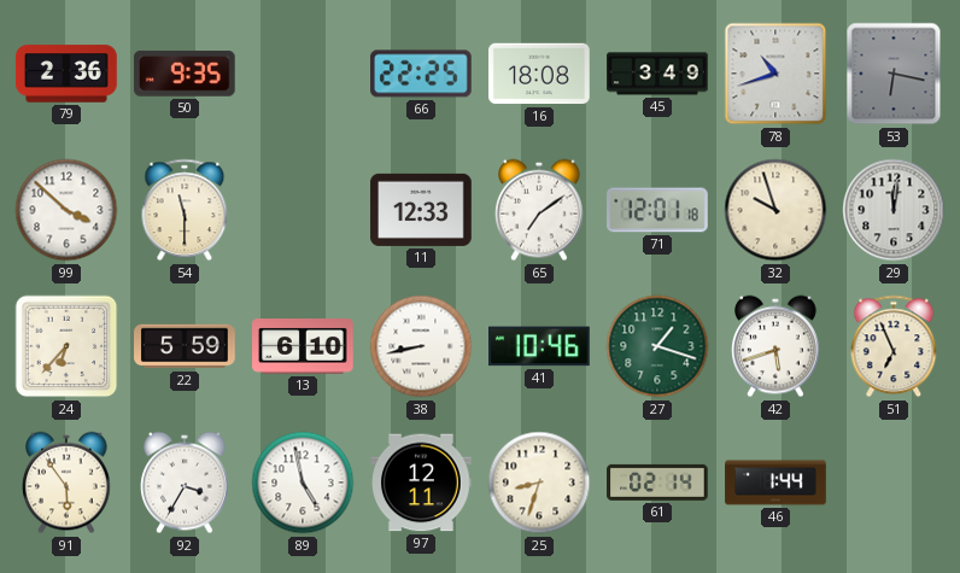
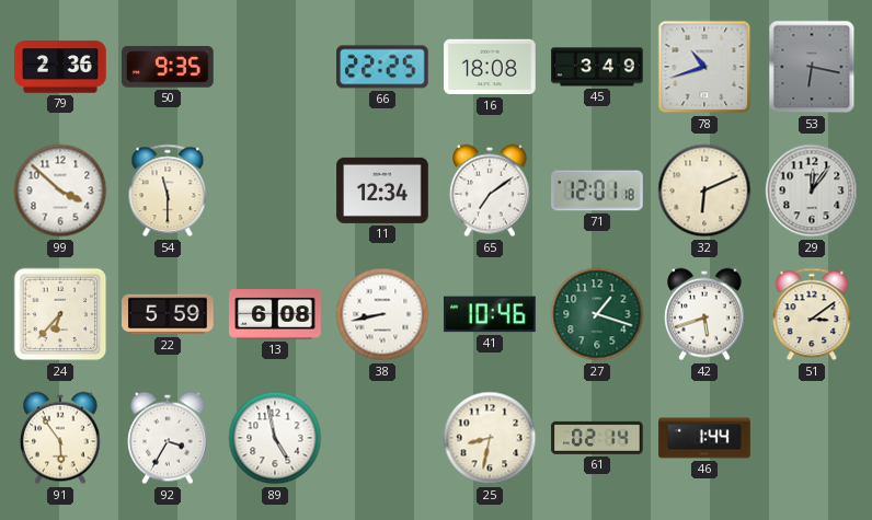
11: 12:33 -> 12:34 (382, 190)
32: 9:57 -> 6:11 (704, 190)
29: 12:01 -> 12:06 (812, 190)
13: 6:10 -> 6:08 (275, 314)
51: 6:56 -> 3:09 (812, 314)
97: 12:11 -> none (421, 483)
25: 8:33 -> 8:32 (490, 438)
